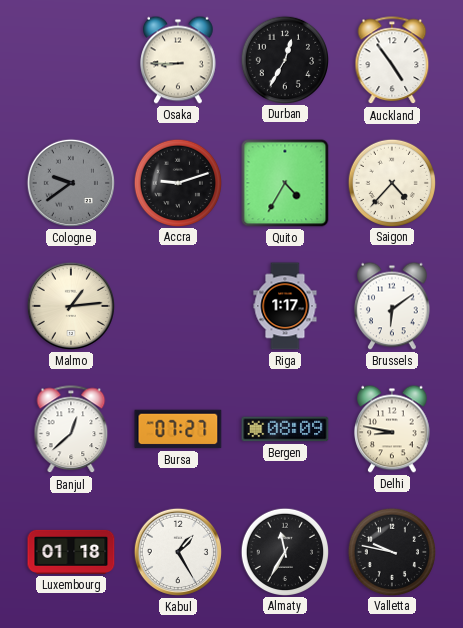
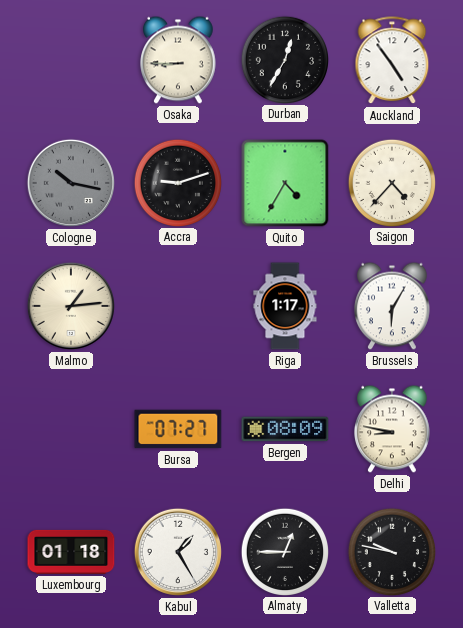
Cologne: 9:39 -> 10:17 (71, 183)
Brussels: 6:09 -> 6:05 (393, 306)
Banjul: 12:38 -> none (71, 430)
Almaty: 11:35 -> 12:45 (284, 551)
